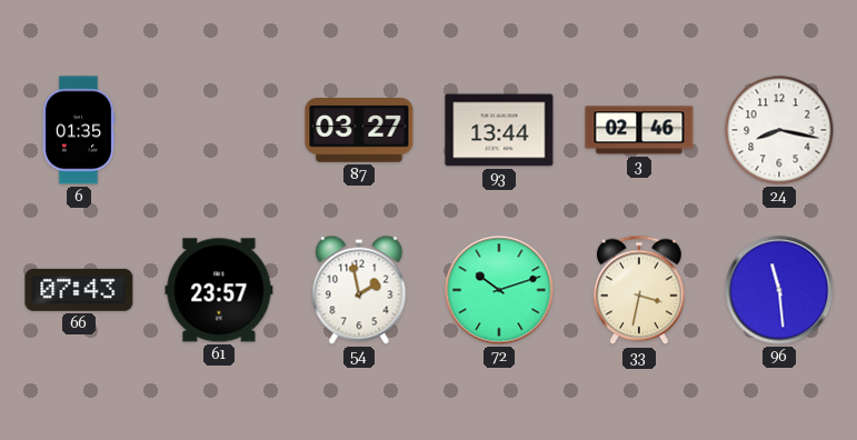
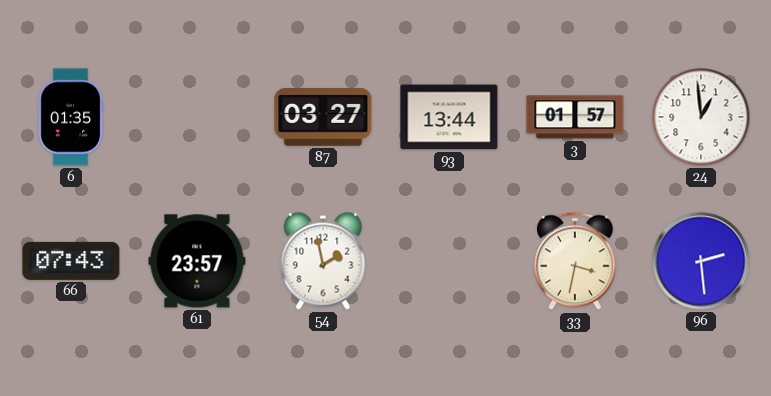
3: 02:46 -> 01:57 (575, 117)
24: 8:17 -> 12:59 (701, 117)
72: 10:12 -> none (499, 290)
96: 11:29 -> 2:29 (701, 261)
